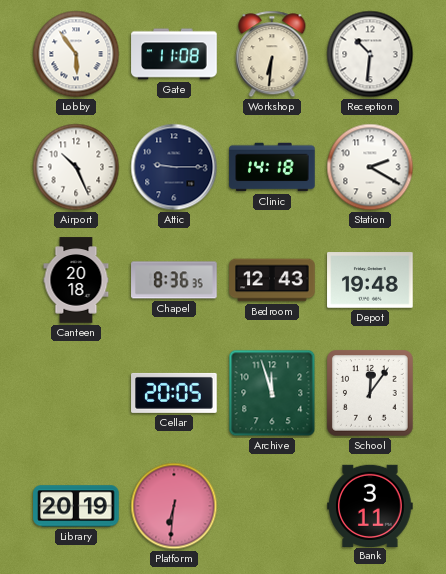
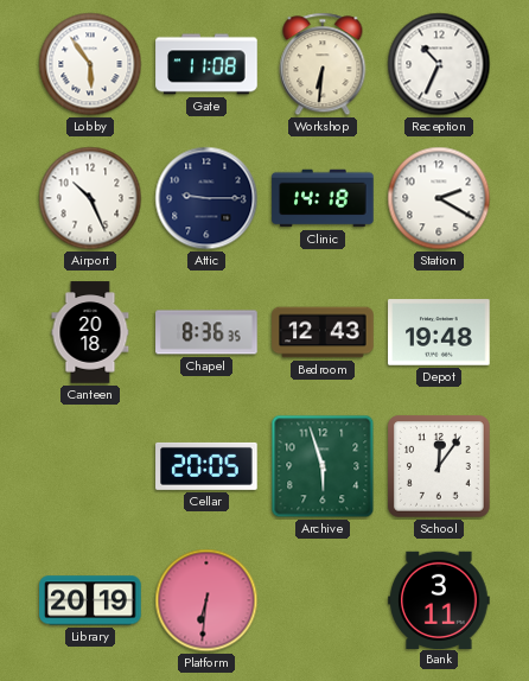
Reception: 10:31 -> 10:34 (439, 64)
Archive: 11:57 -> 5:57 (323, 466)
